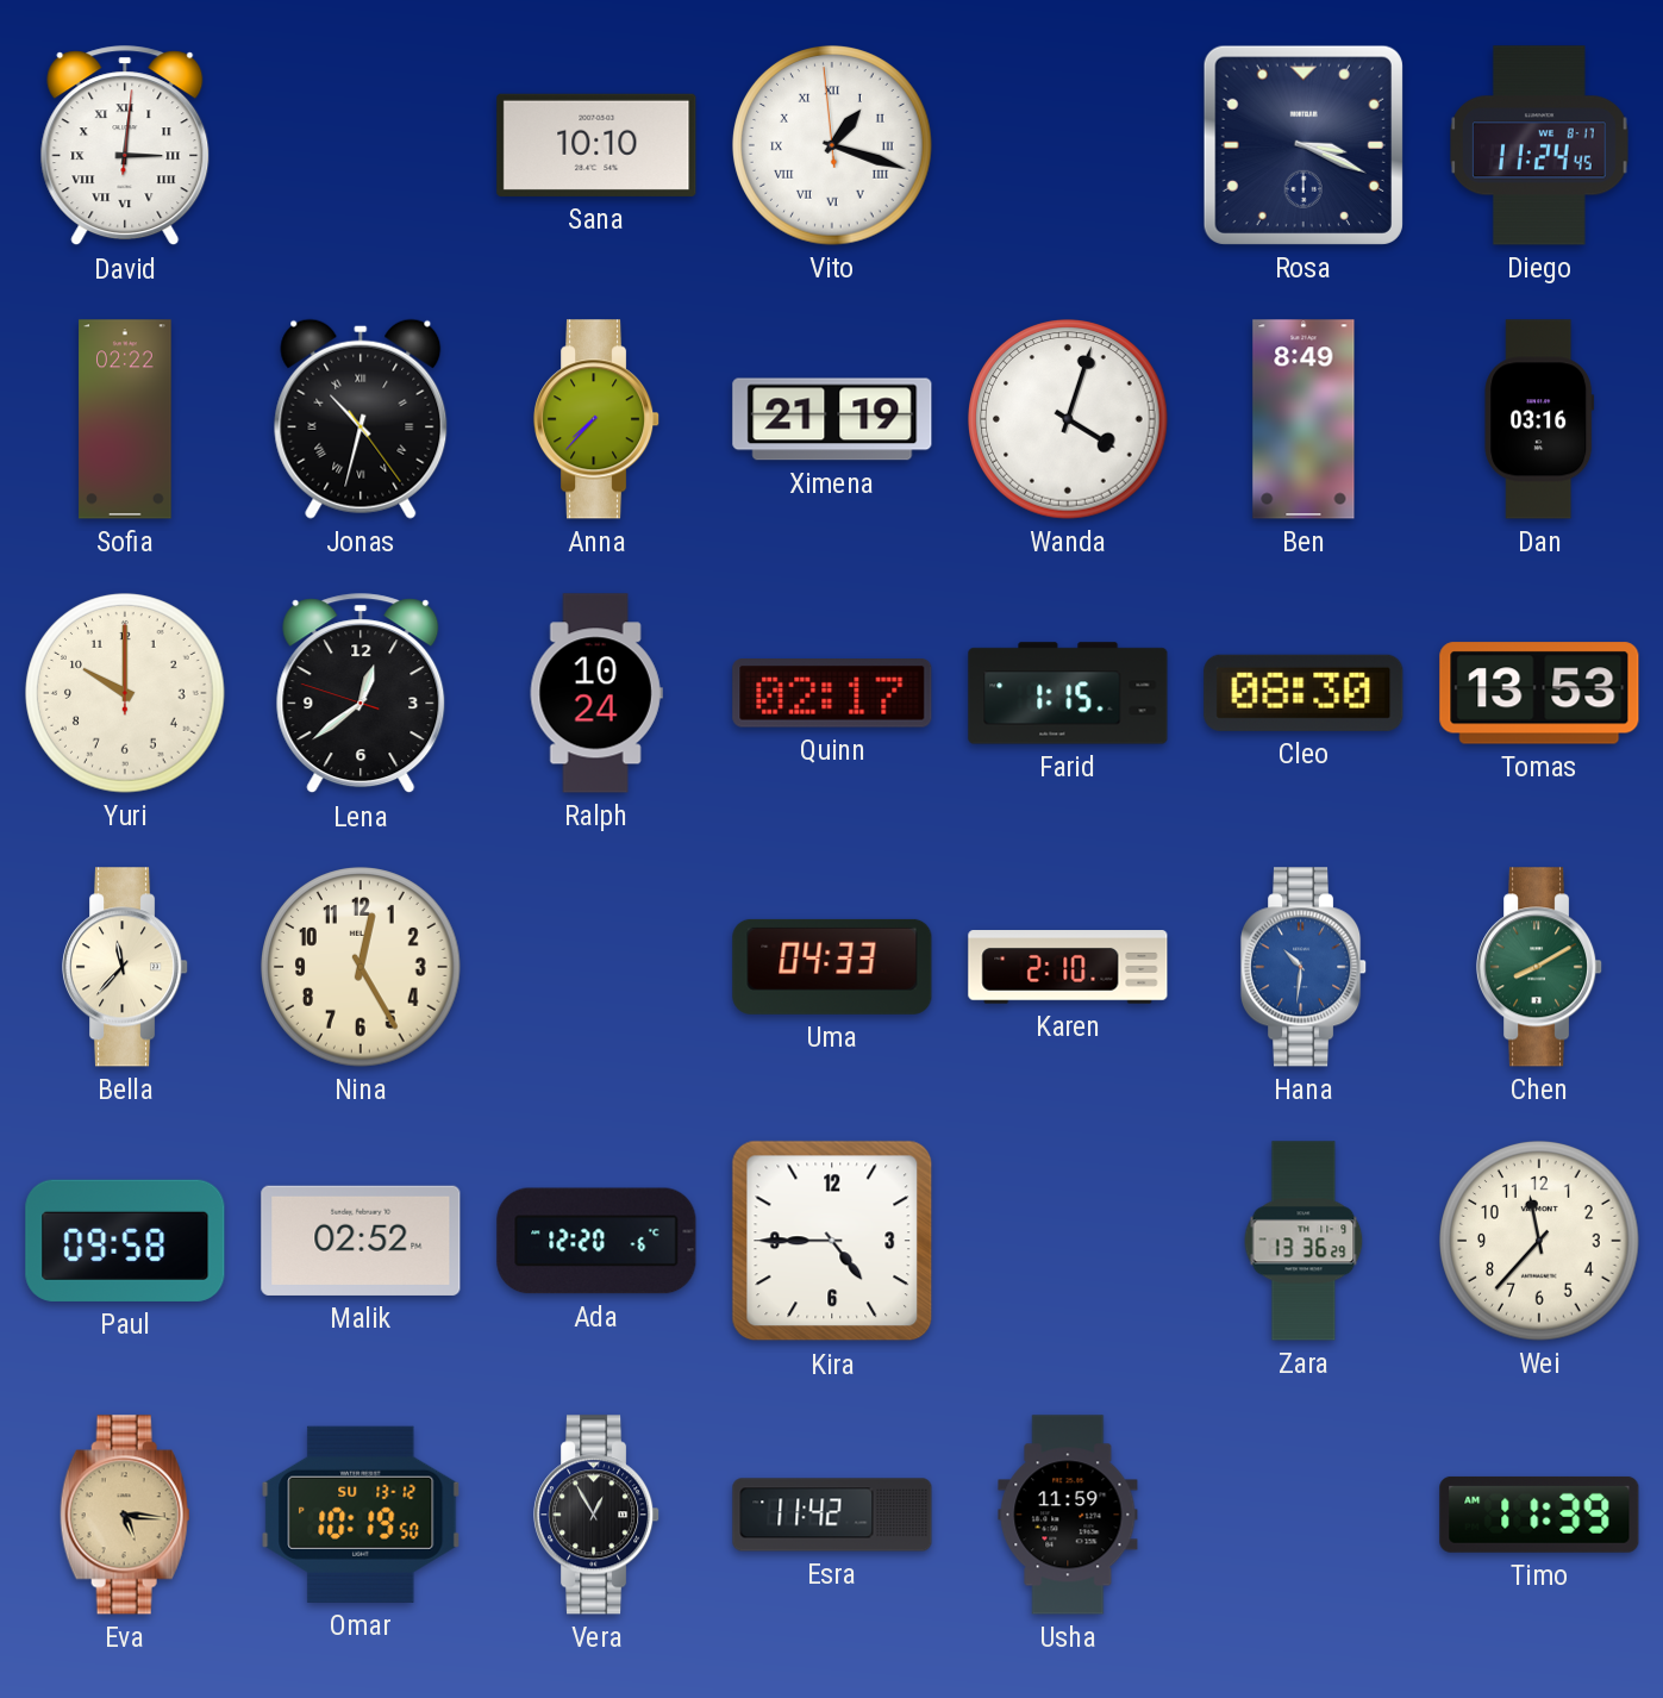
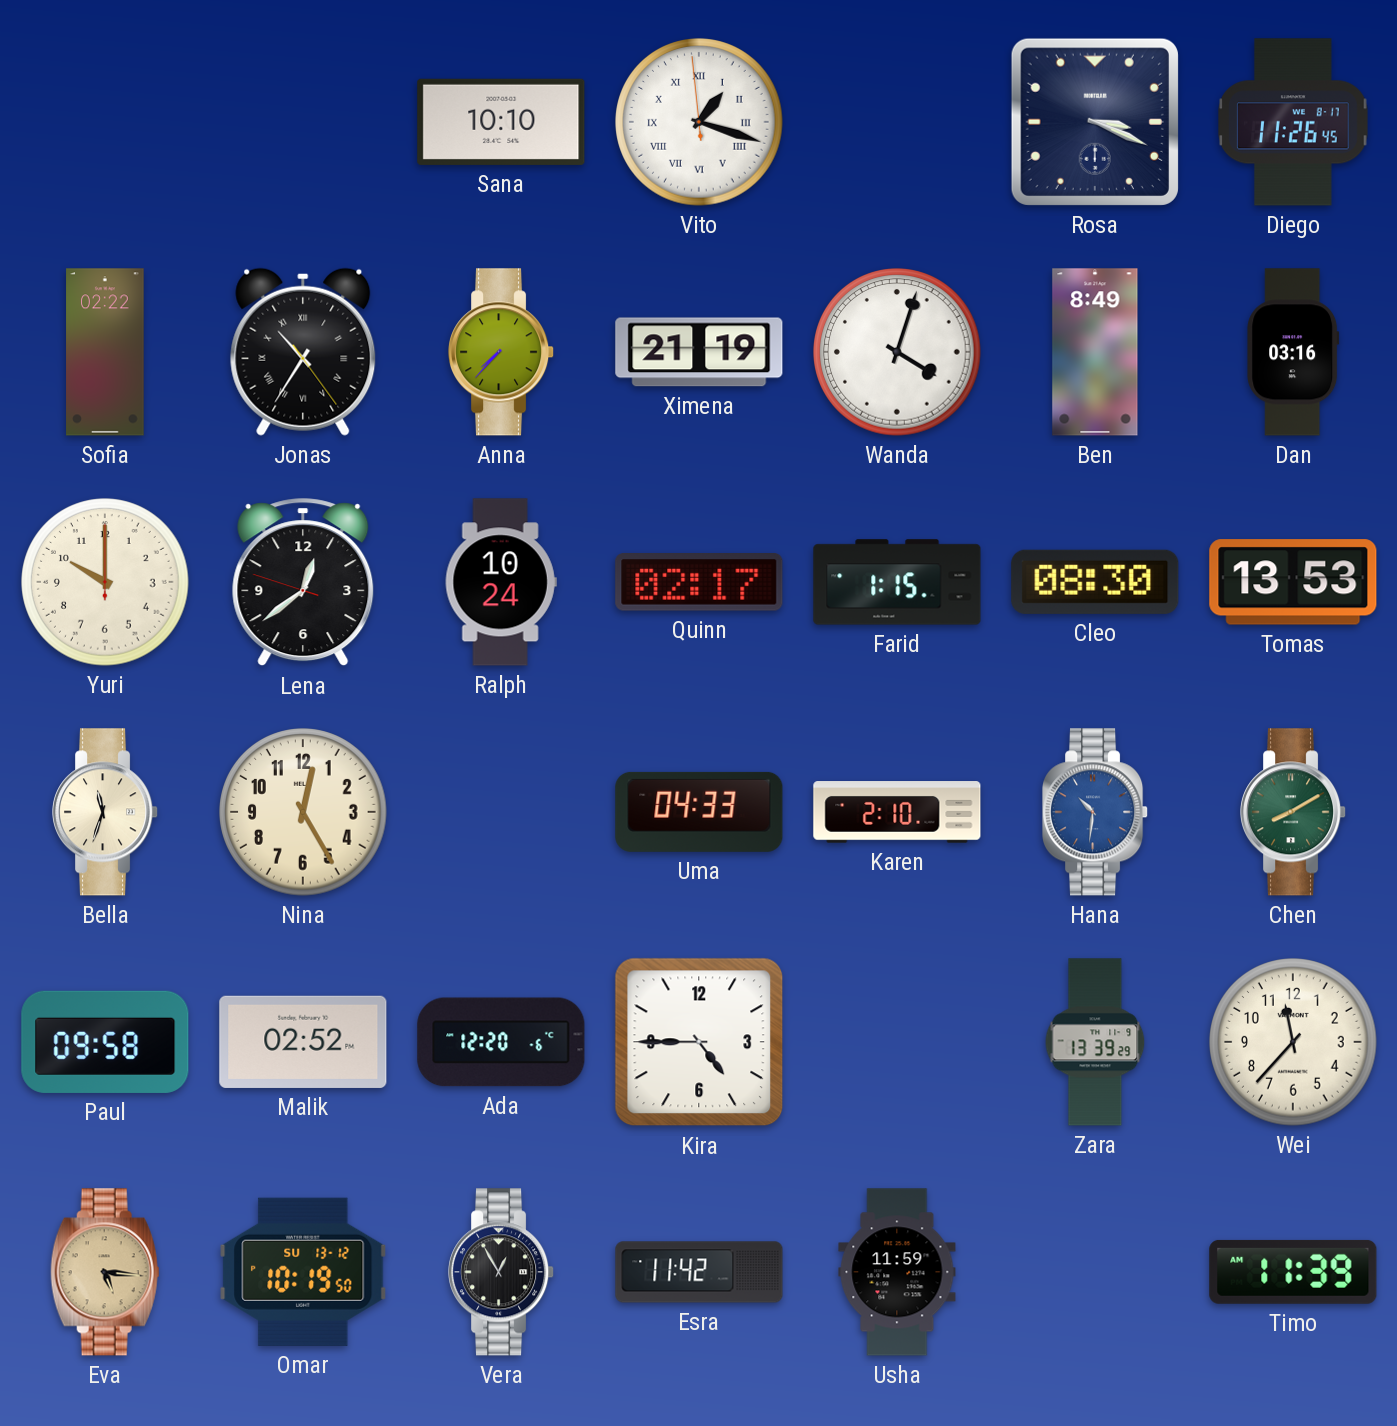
David: 3:01 -> none (125, 146)
Diego: 11:24 -> 11:26 (1293, 122)
Jonas: 10:32 -> 10:35 (303, 352)
Bella: 11:37 -> 11:33 (106, 812)
Zara: 13:36 -> 13:39 (1095, 1042)
